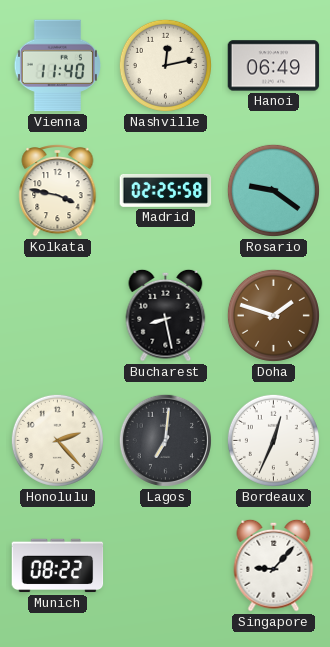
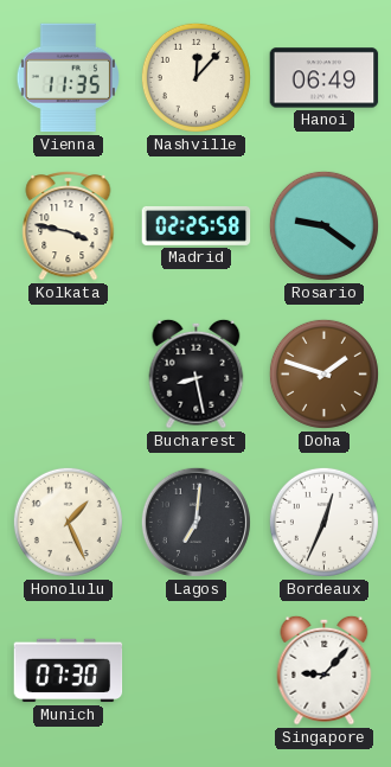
Vienna: 11:40 -> 11:35 (68, 78)
Nashville: 12:13 -> 12:07 (195, 77)
Honolulu: 2:23 -> 1:26 (68, 522)
Munich: 08:22 -> 07:30 (69, 671)
